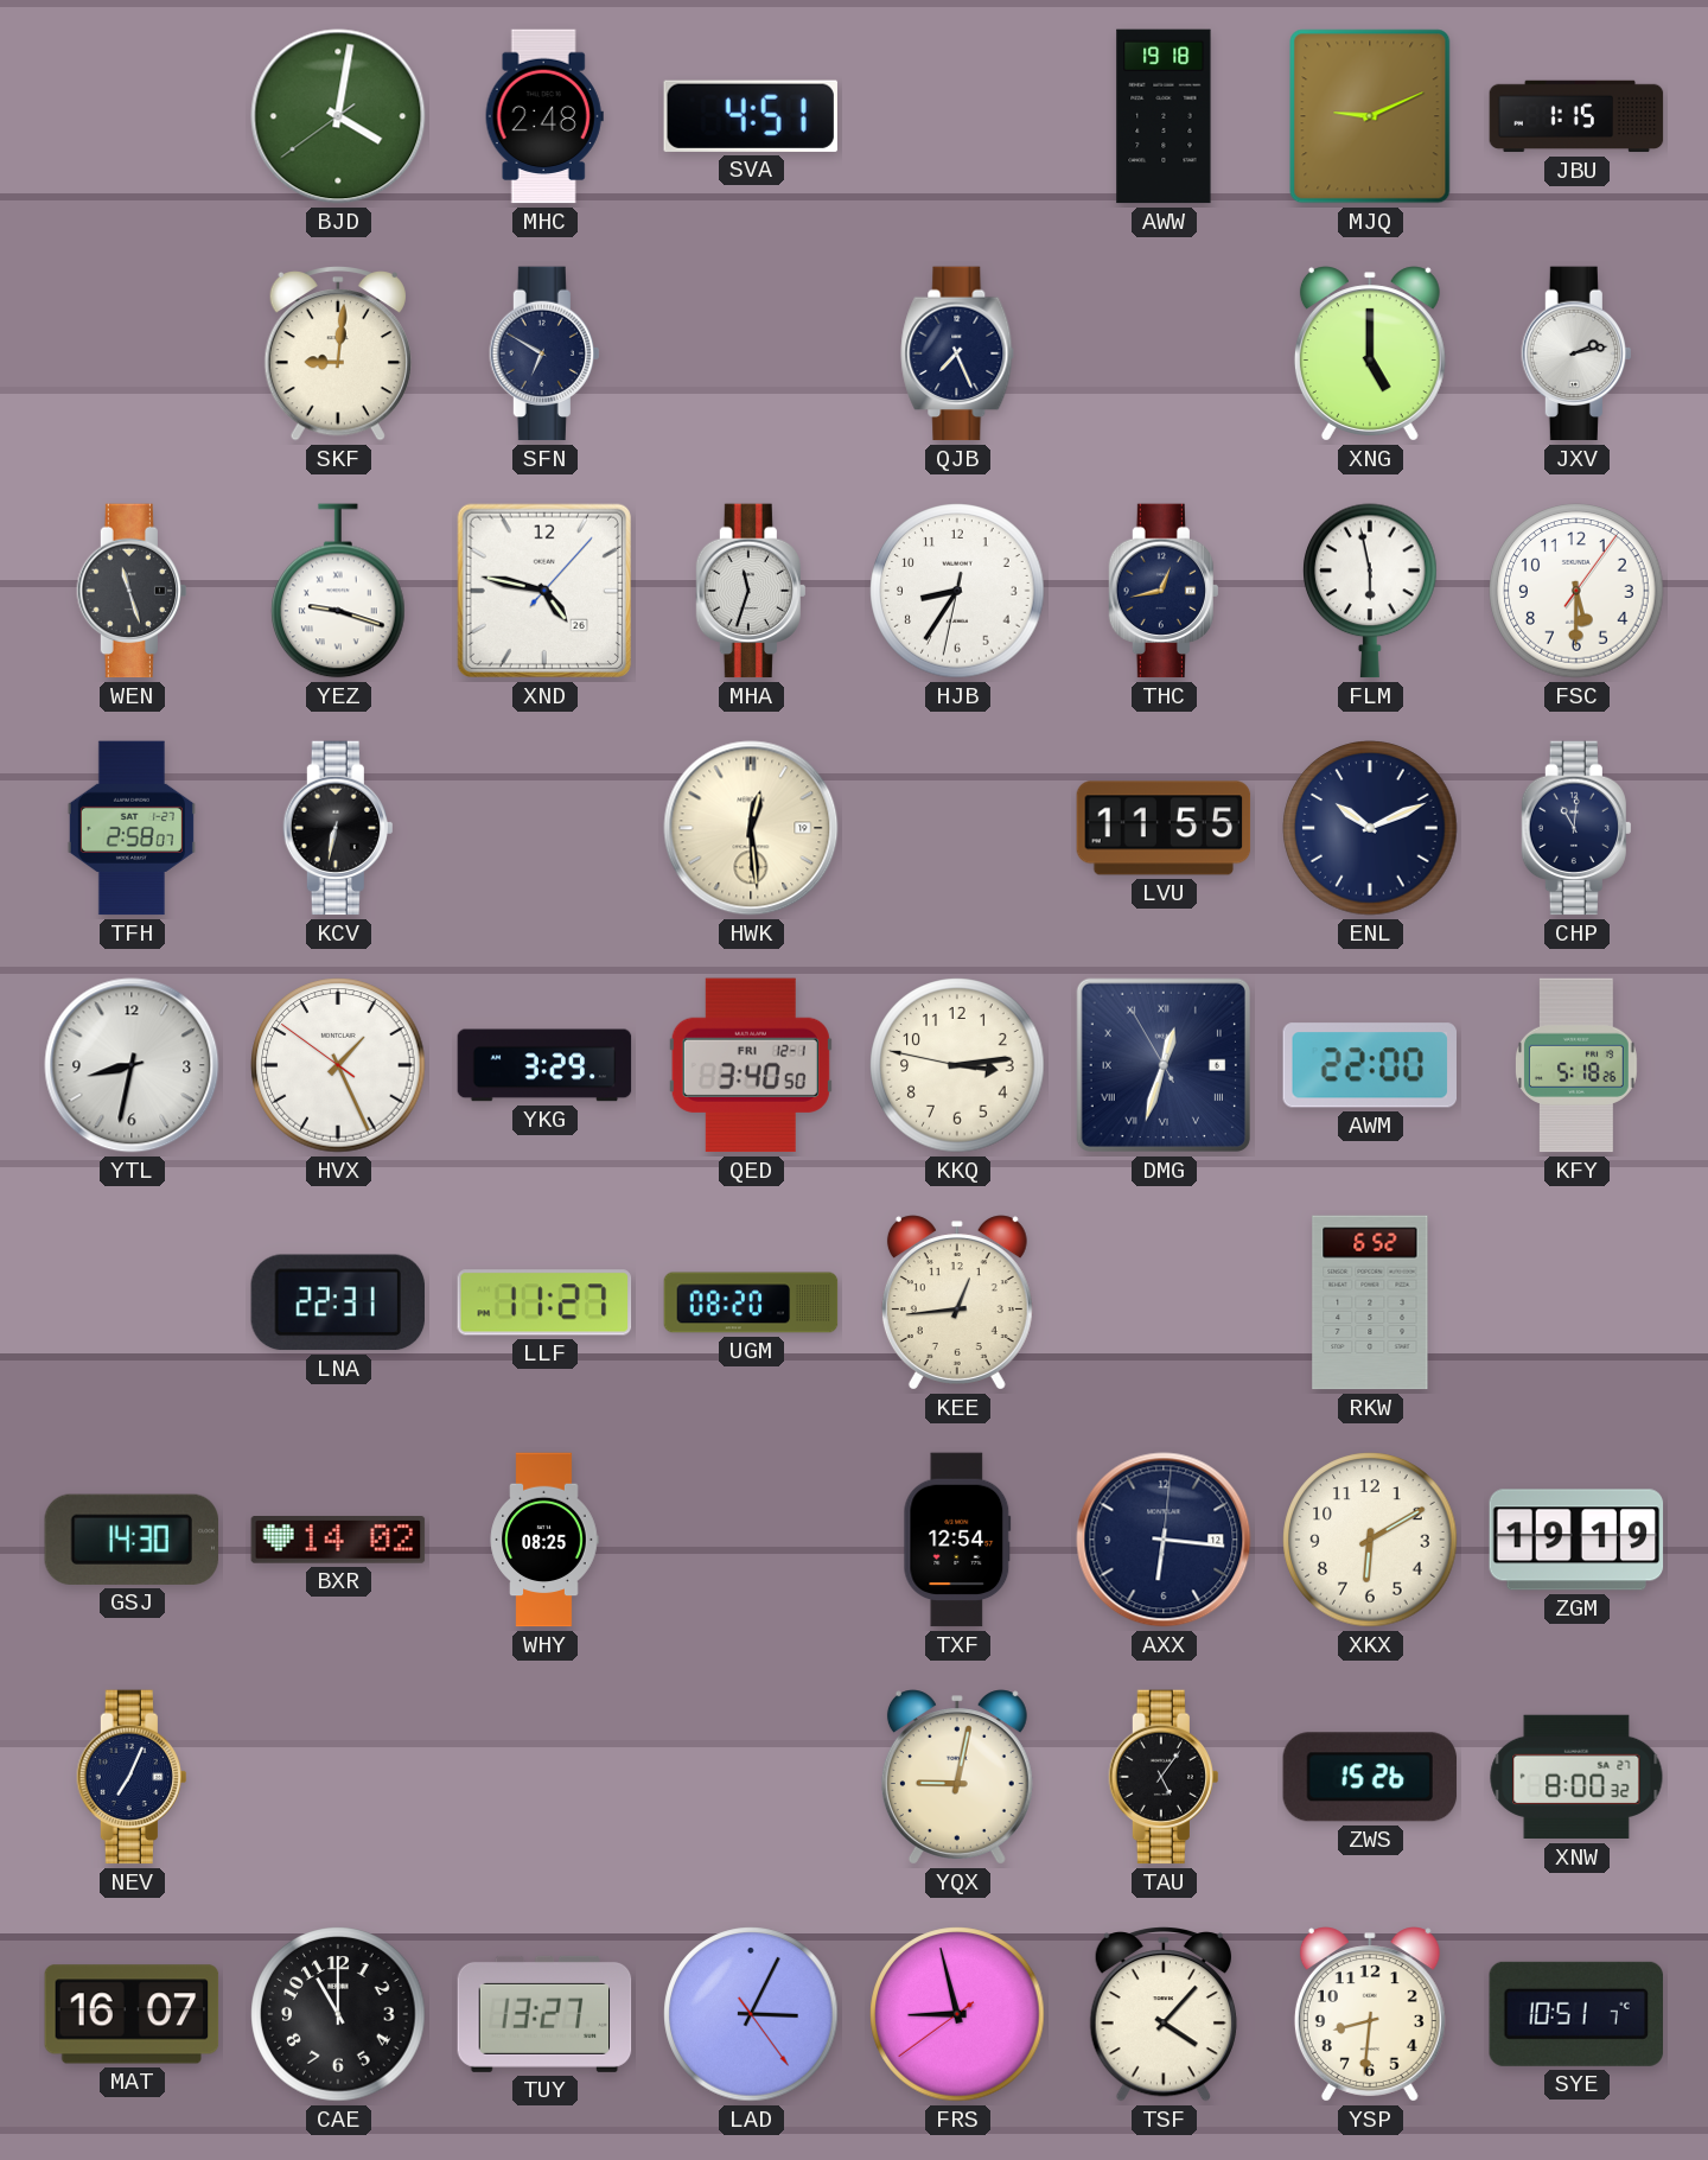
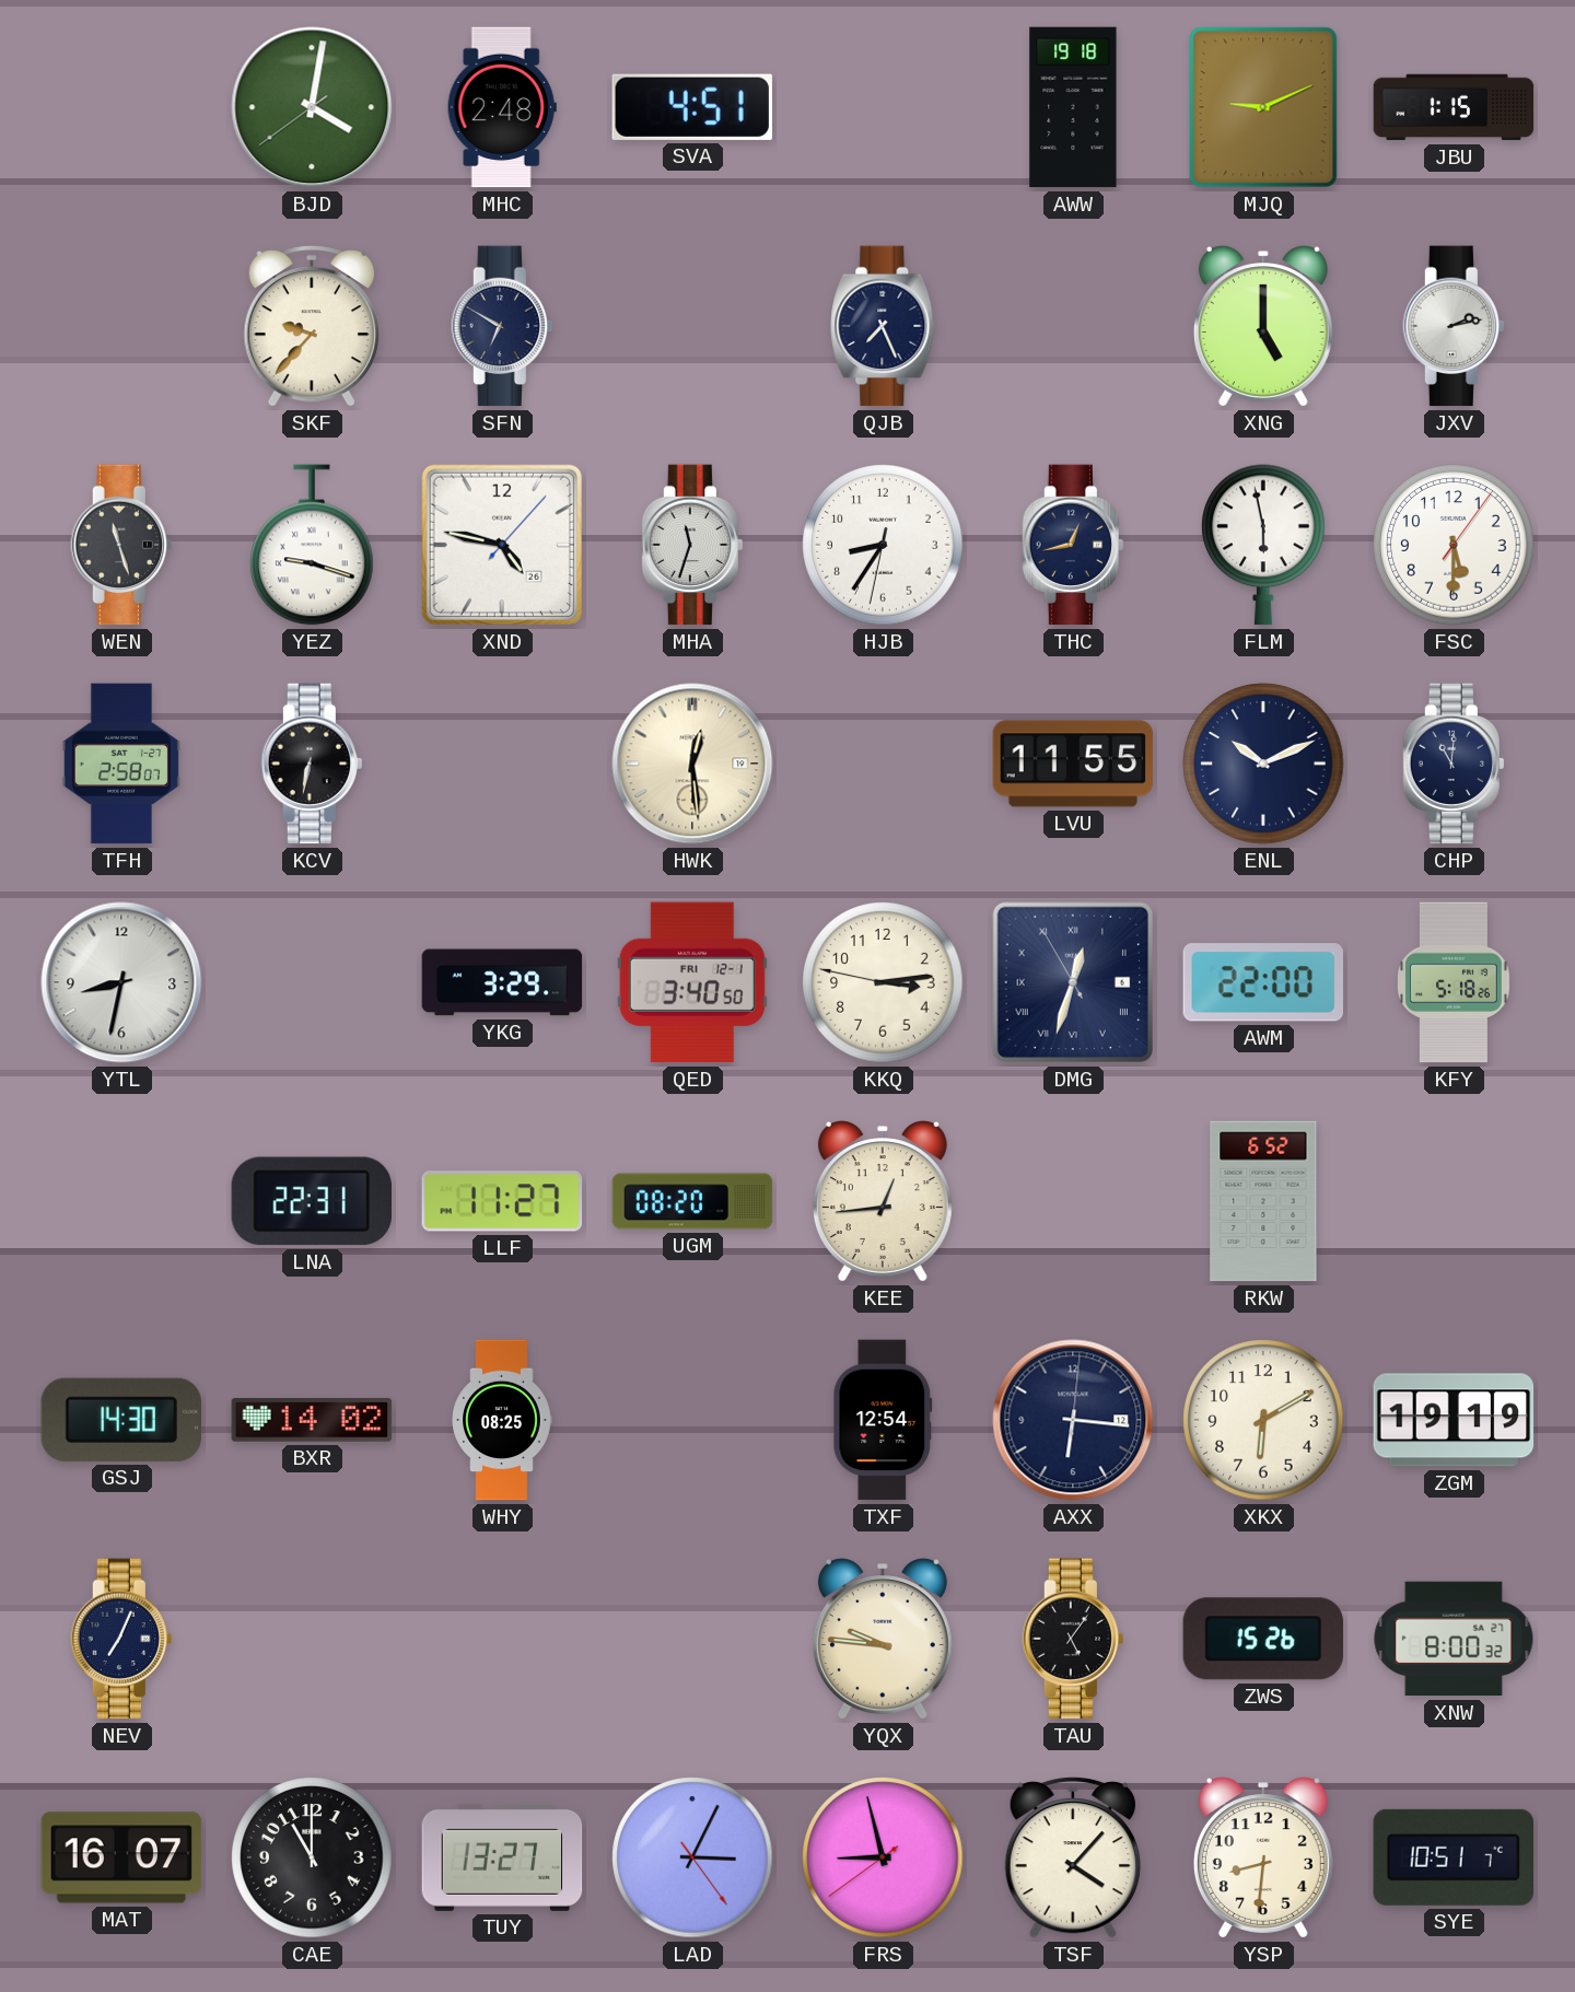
SKF: 9:01 -> 9:37 (312, 327)
HVX: 1:25 -> none (338, 1065)
YQX: 9:02 -> 9:46 (883, 1639)
